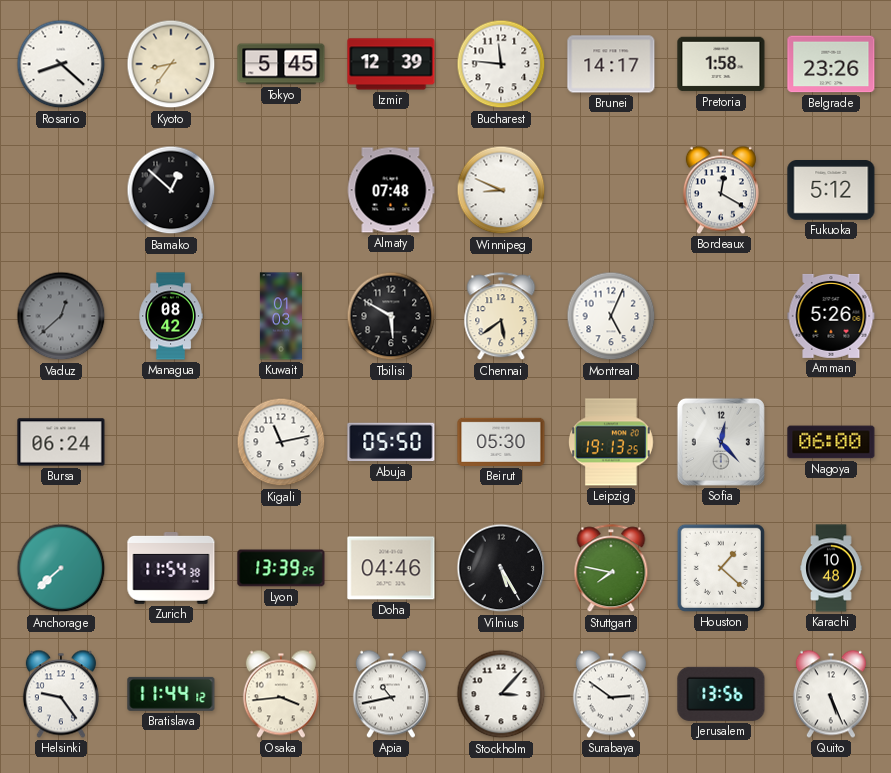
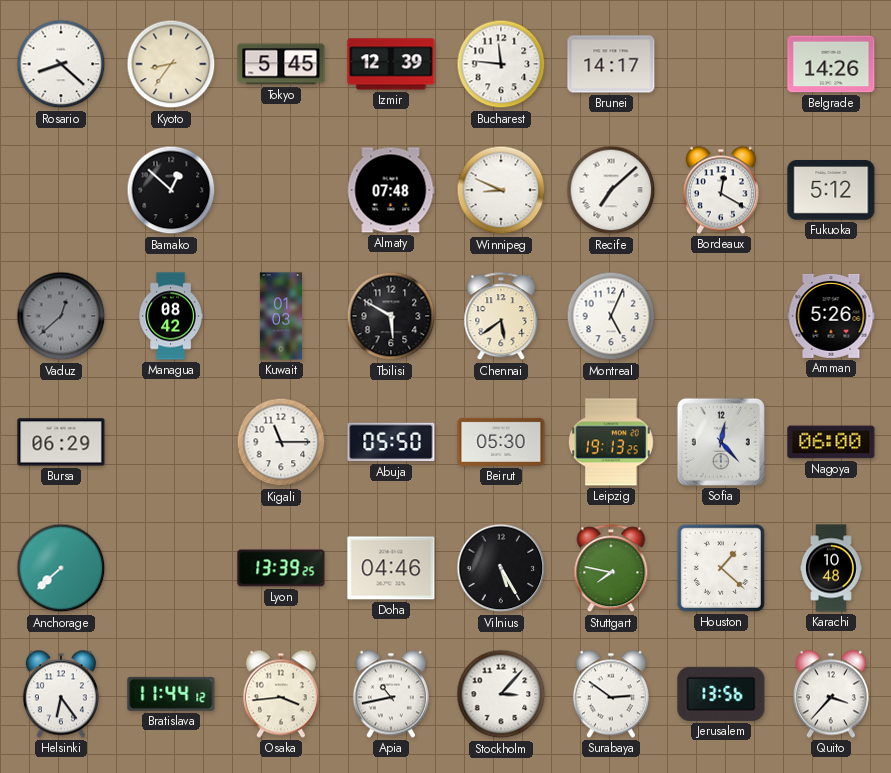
Pretoria: 1:58 -> none (721, 64)
Belgrade: 23:26 -> 14:26 (831, 64)
Recife: none -> 7:08 (611, 190)
Bursa: 06:24 -> 06:29 (61, 442)
Kigali: 11:13 -> 11:15 (281, 442)
Zurich: 11:54 -> none (171, 569)
Helsinki: 9:24 -> 6:24 (61, 694)
Quito: 5:26 -> 3:37 (831, 694)
